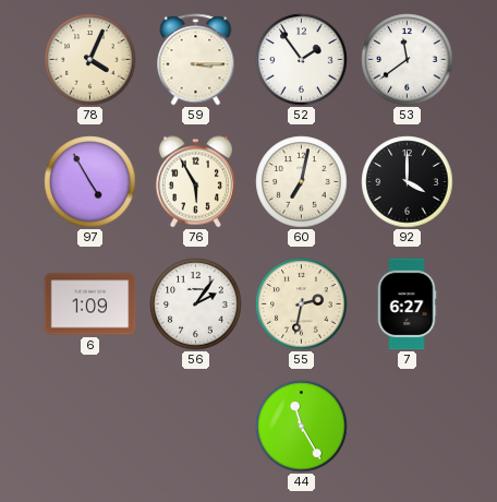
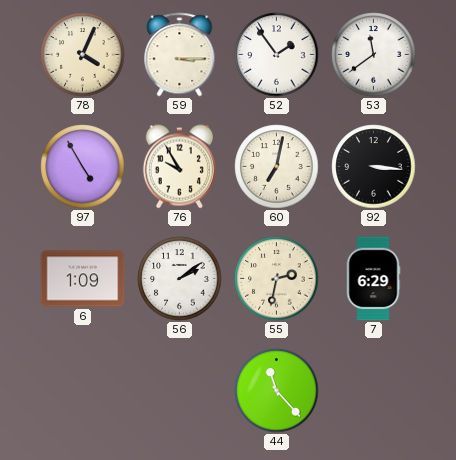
76: 5:55 -> 9:55 (179, 167)
92: 4:00 -> 3:16 (374, 167)
56: 2:06 -> 2:09 (180, 279)
7: 6:27 -> 6:29 (373, 279)
44: 11:25 -> 11:23 (277, 391)
